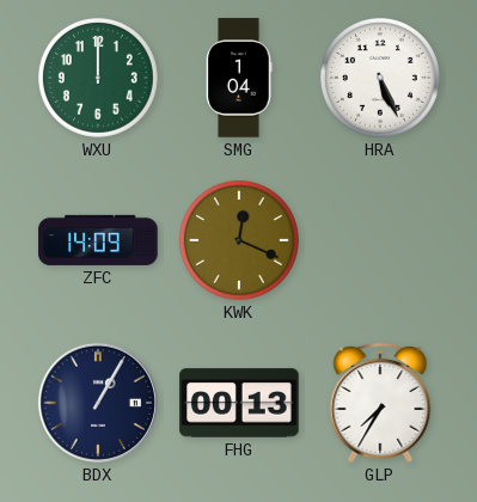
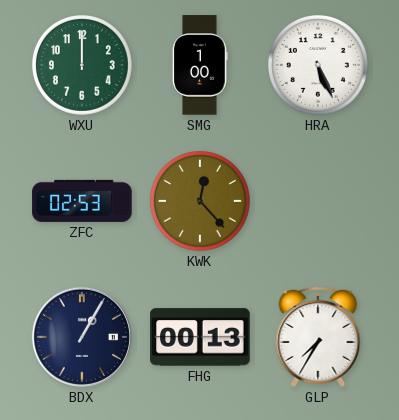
SMG: 1:04 -> 1:00 (200, 65)
ZFC: 14:09 -> 02:53 (82, 201)
KWK: 12:19 -> 12:23 (200, 201)
